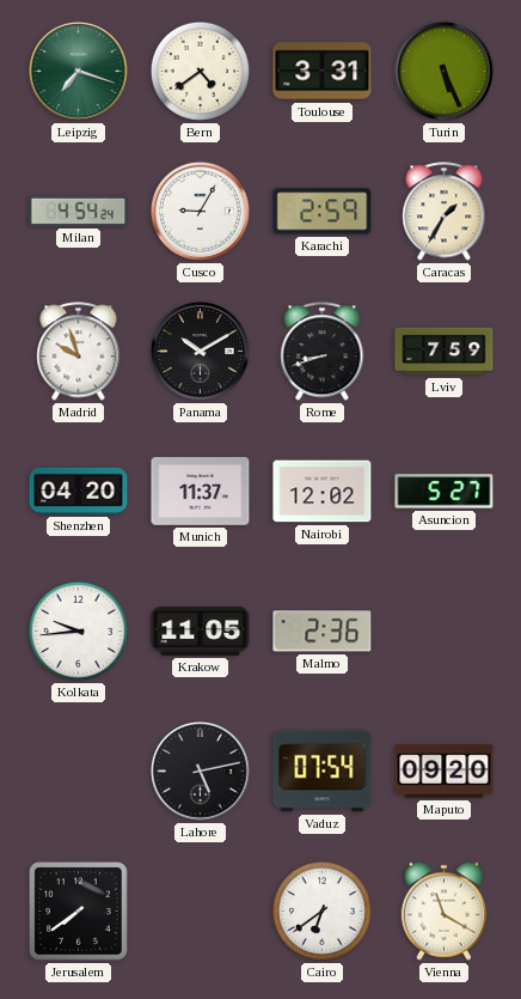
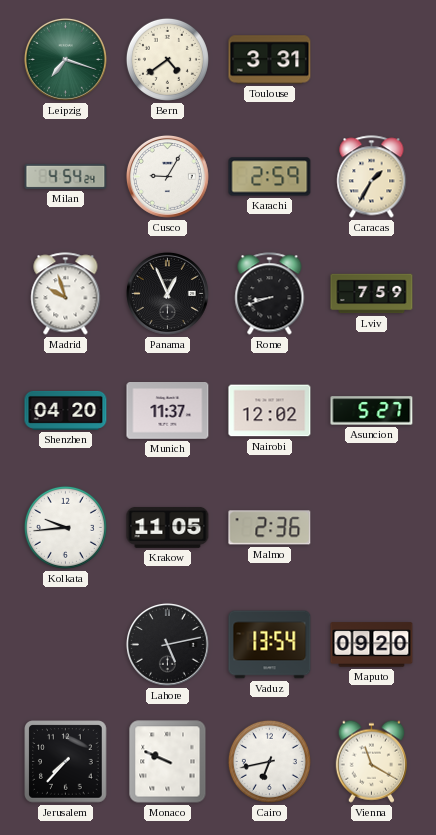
Turin: 5:26 -> none (443, 71)
Panama: 10:10 -> 12:56 (167, 293)
Vaduz: 07:54 -> 13:54 (270, 645)
Jerusalem: 7:39 -> 7:37 (66, 762)
Monaco: none -> 9:49 (168, 762)
Cairo: 6:39 -> 6:43 (269, 761)
